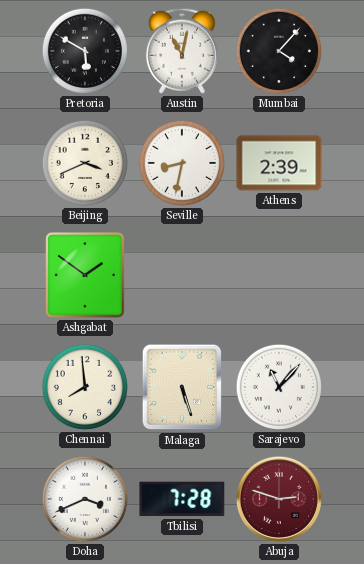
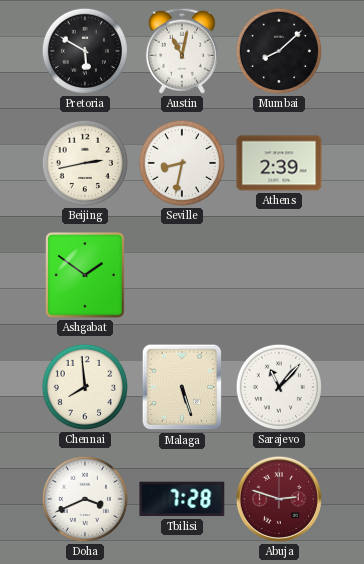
Mumbai: 4:07 -> 8:08 (279, 51)
Beijing: 3:41 -> 2:43 (85, 163)
